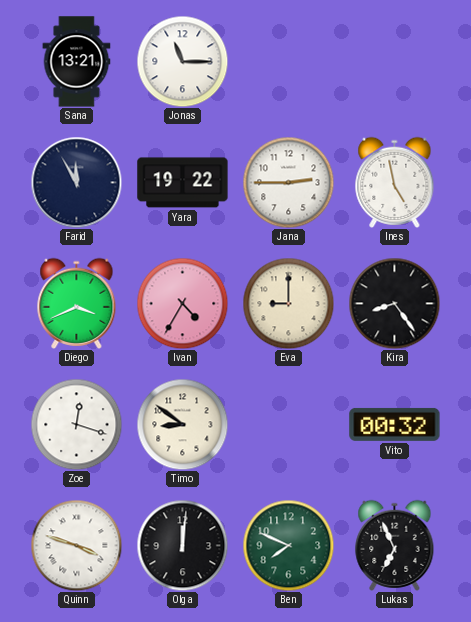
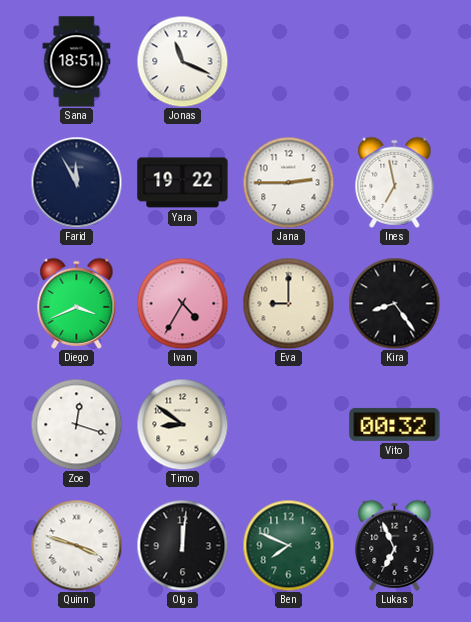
Sana: 13:21 -> 18:51 (77, 62)
Jonas: 11:15 -> 11:19 (182, 61)
Ines: 4:58 -> 6:58 (395, 182)
